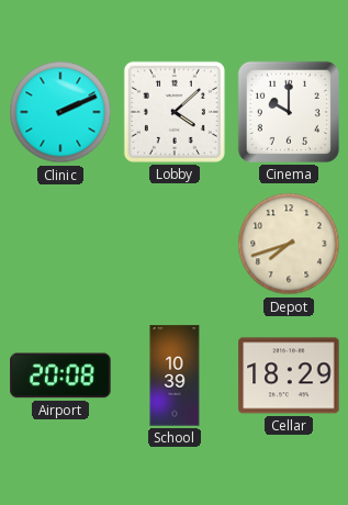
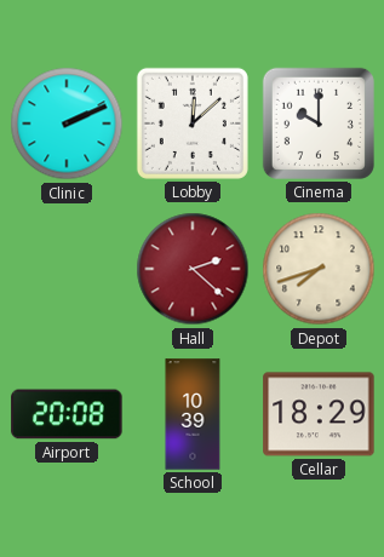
Lobby: 4:08 -> 12:08 (193, 124)
Hall: none -> 2:22 (193, 269)
